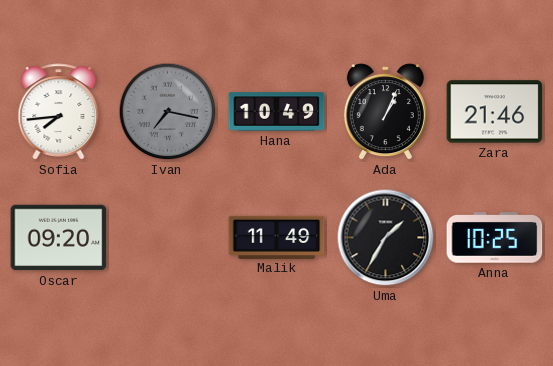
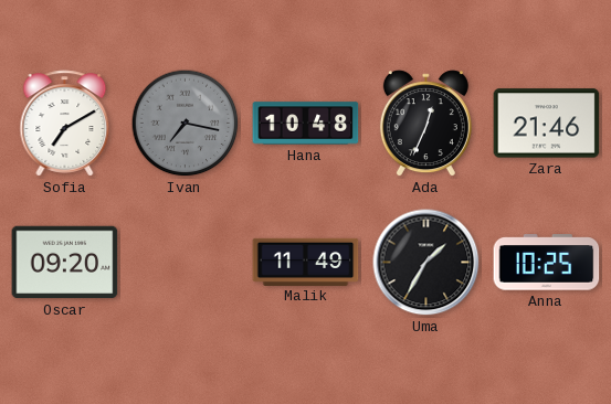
Sofia: 7:44 -> 7:10 (65, 124)
Hana: 10:49 -> 10:48 (306, 124)
Ada: 1:04 -> 12:34 (425, 124)
